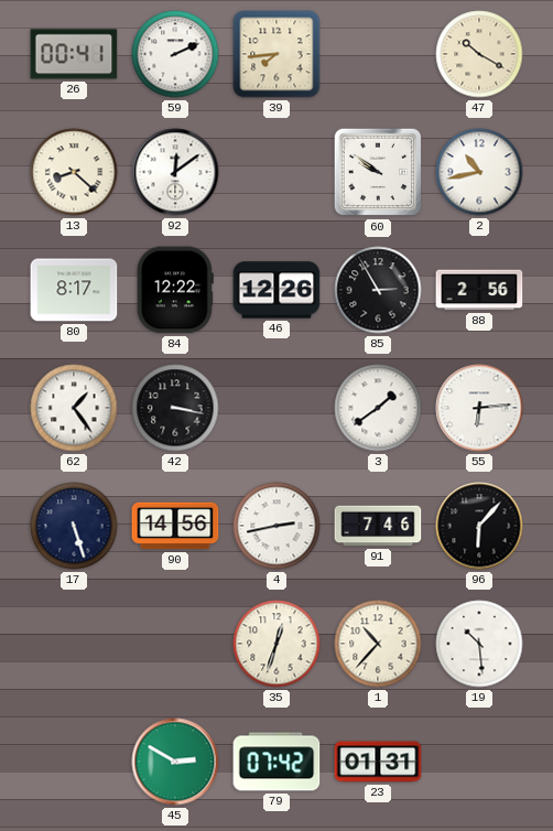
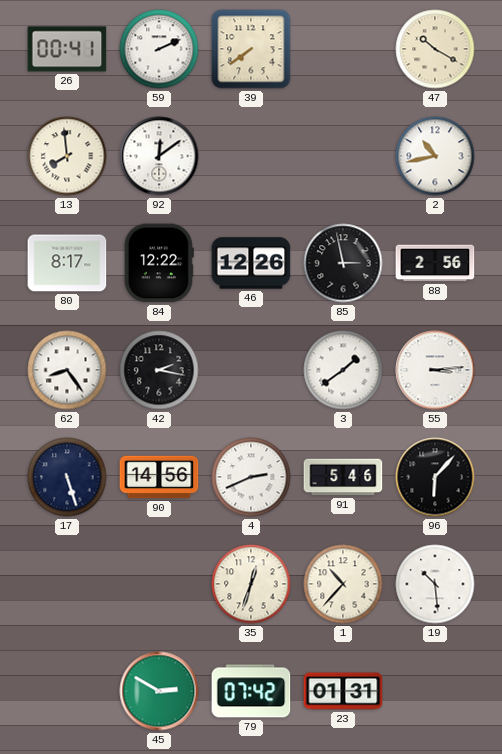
39: 7:44 -> 7:39 (251, 49)
13: 8:22 -> 7:59 (67, 156)
60: 9:51 -> none (378, 172)
85: 2:55 -> 2:58 (343, 263)
62: 1:24 -> 8:24 (67, 370)
42: 3:17 -> 2:17 (159, 370)
55: 6:14 -> 3:14 (435, 370)
4: 2:43 -> 2:41 (251, 477)
91: 7:46 -> 5:46 (343, 477)
